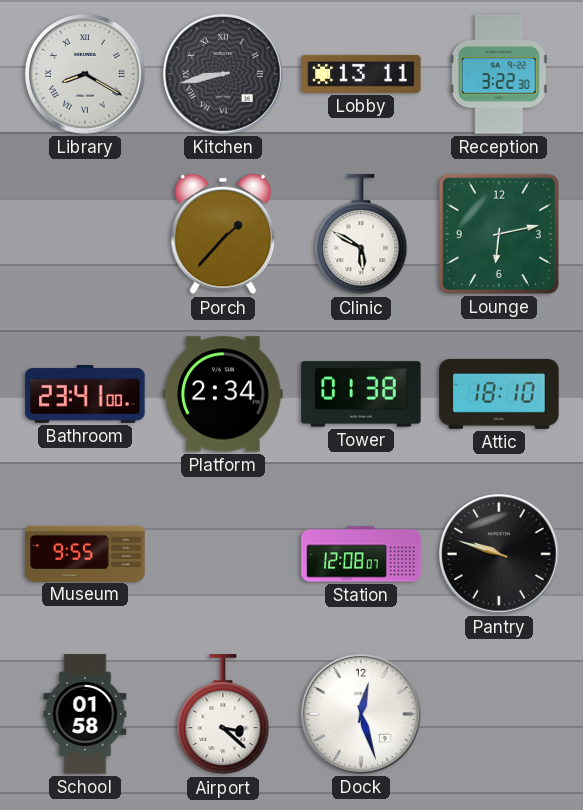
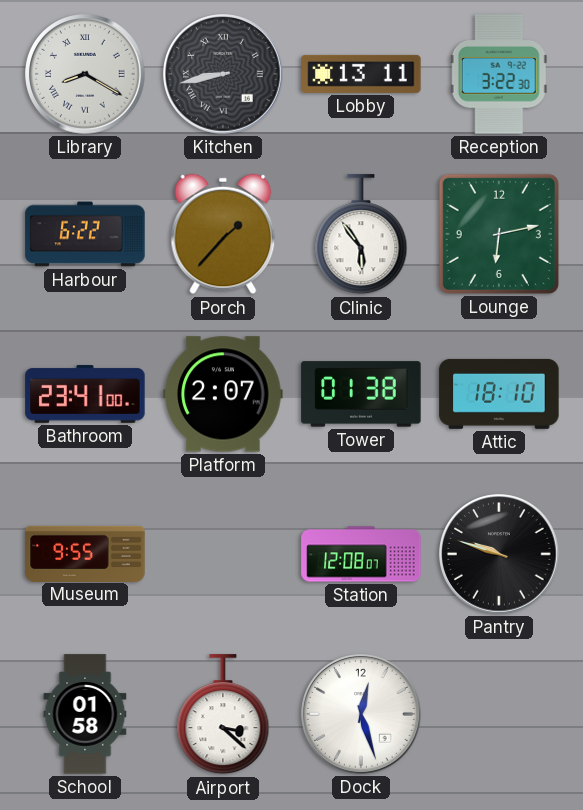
Harbour: none -> 6:22 (85, 234)
Clinic: 5:50 -> 5:54 (361, 235)
Platform: 2:34 -> 2:07 (223, 394)
